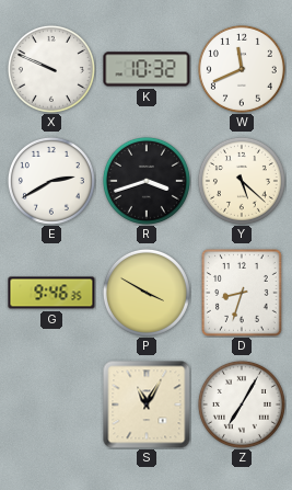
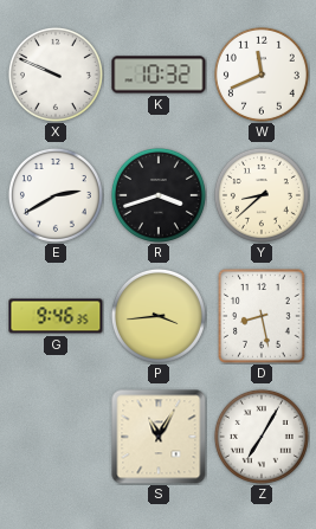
Y: 5:22 -> 8:38 (262, 195)
P: 3:50 -> 3:44 (159, 316)
D: 8:33 -> 8:28 (263, 317)
